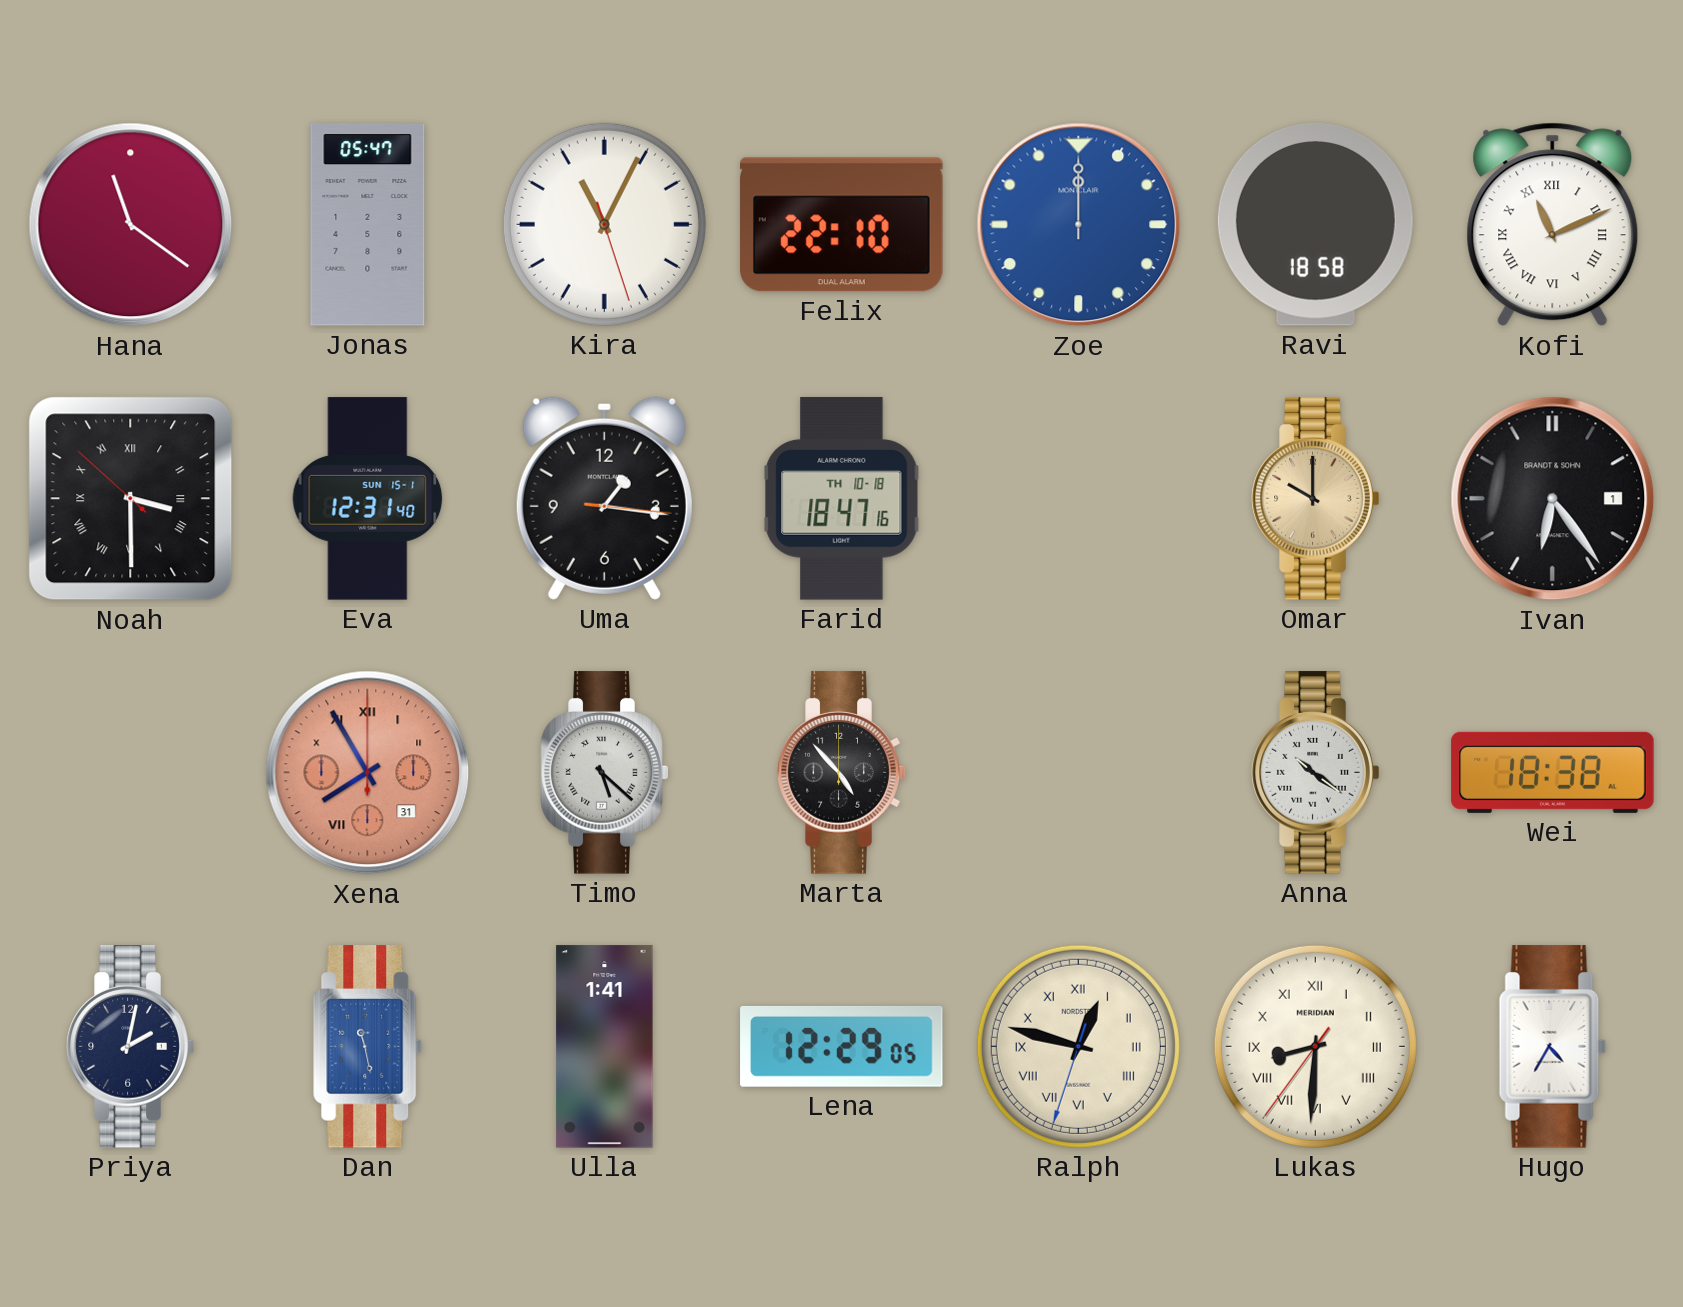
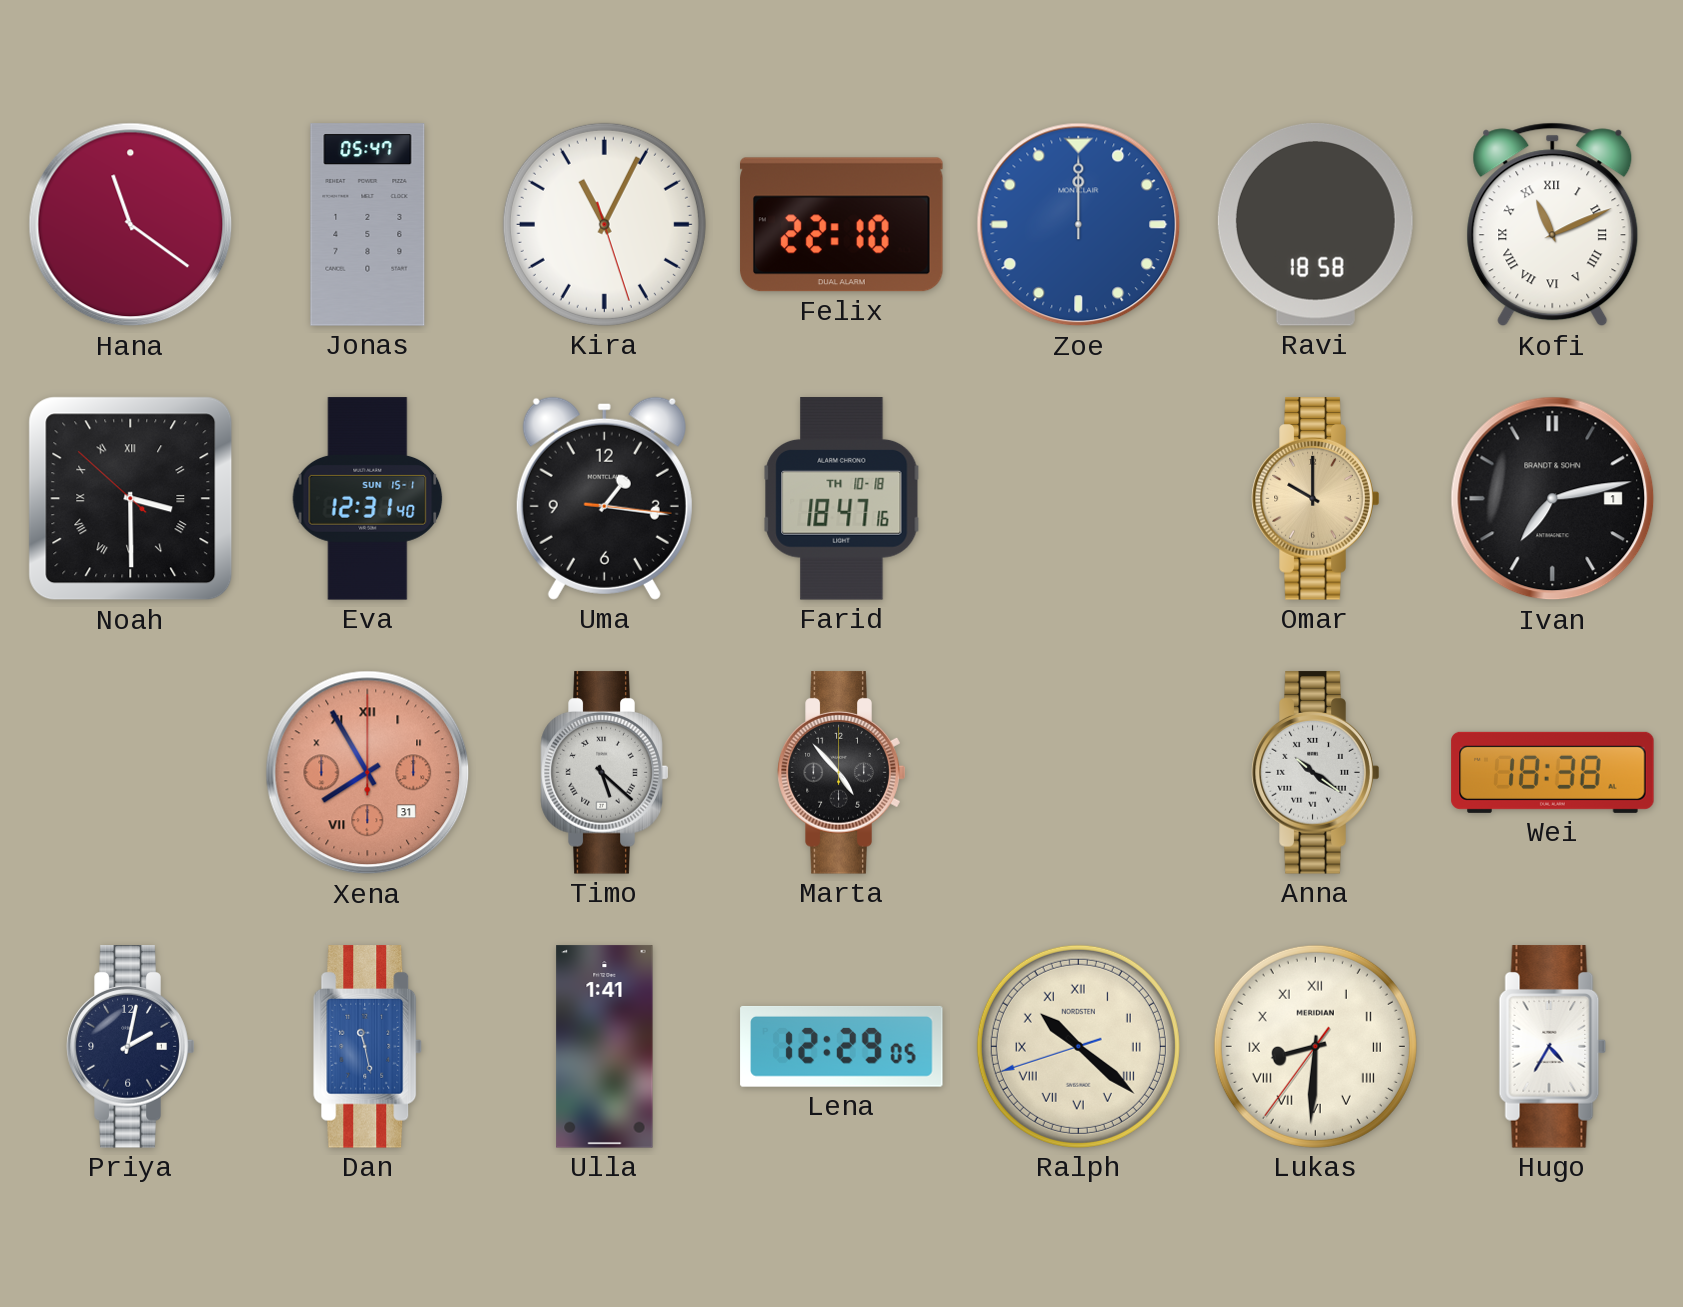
Ivan: 6:24 -> 7:13 (1553, 499)
Ralph: 12:47 -> 10:21 (1078, 1046)
